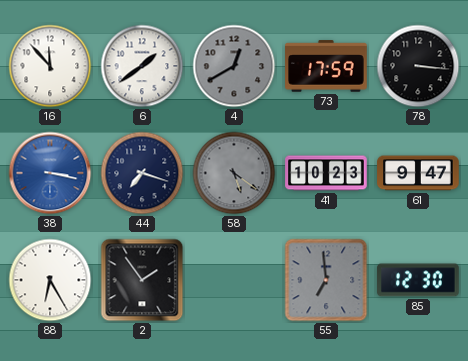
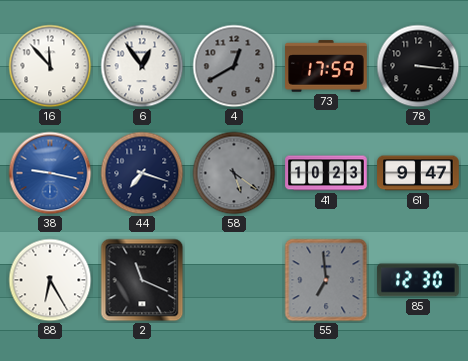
6: 1:39 -> 12:54 (142, 66)
38: 3:17 -> 9:17 (50, 173)
2: 1:54 -> 11:19 (142, 280)
